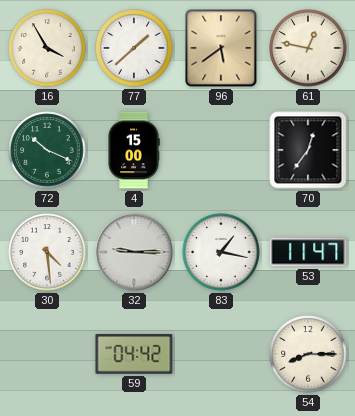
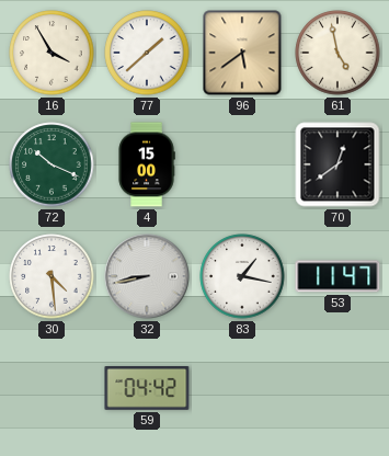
61: 12:47 -> 4:58 (337, 53)
70: 12:36 -> 12:39 (337, 164)
32: 9:15 -> 8:43 (147, 276)
54: 8:15 -> none (308, 354)
